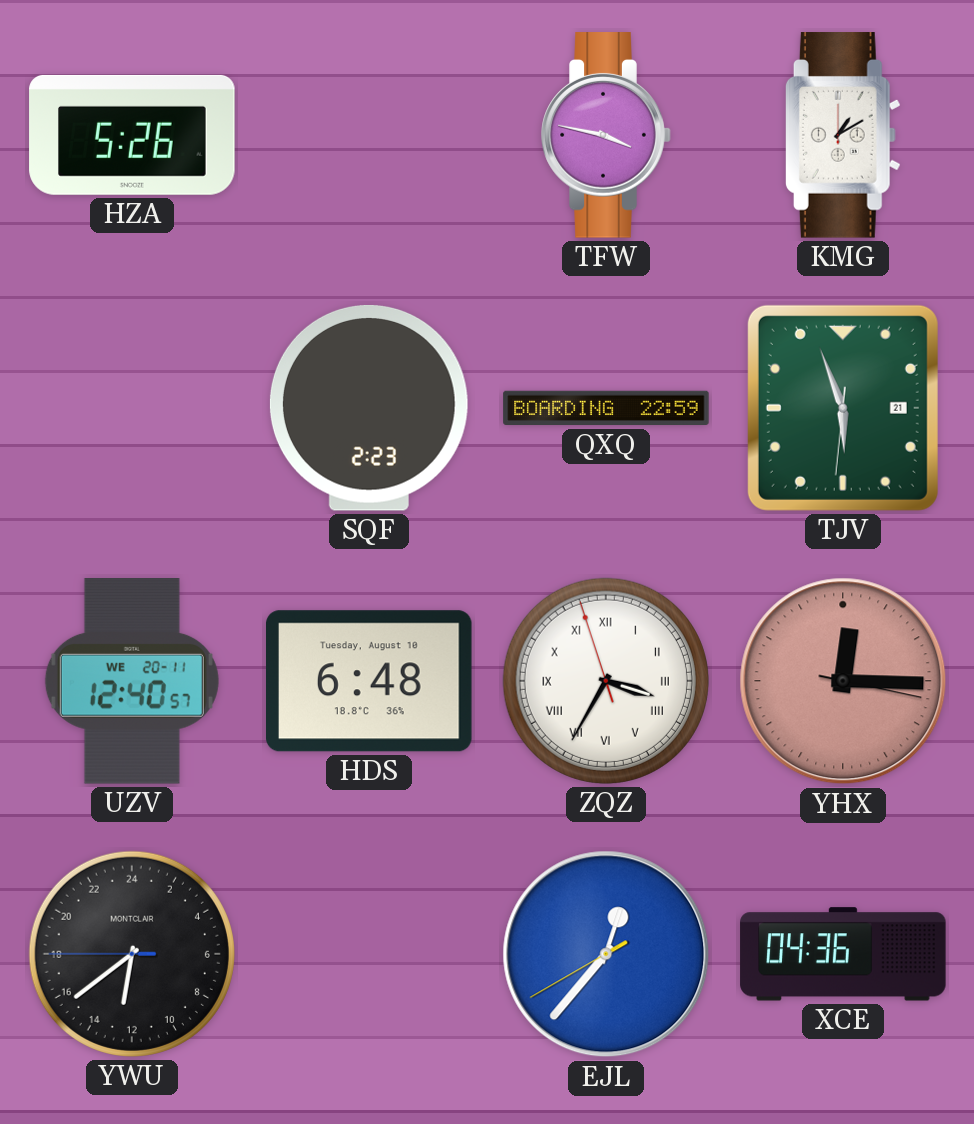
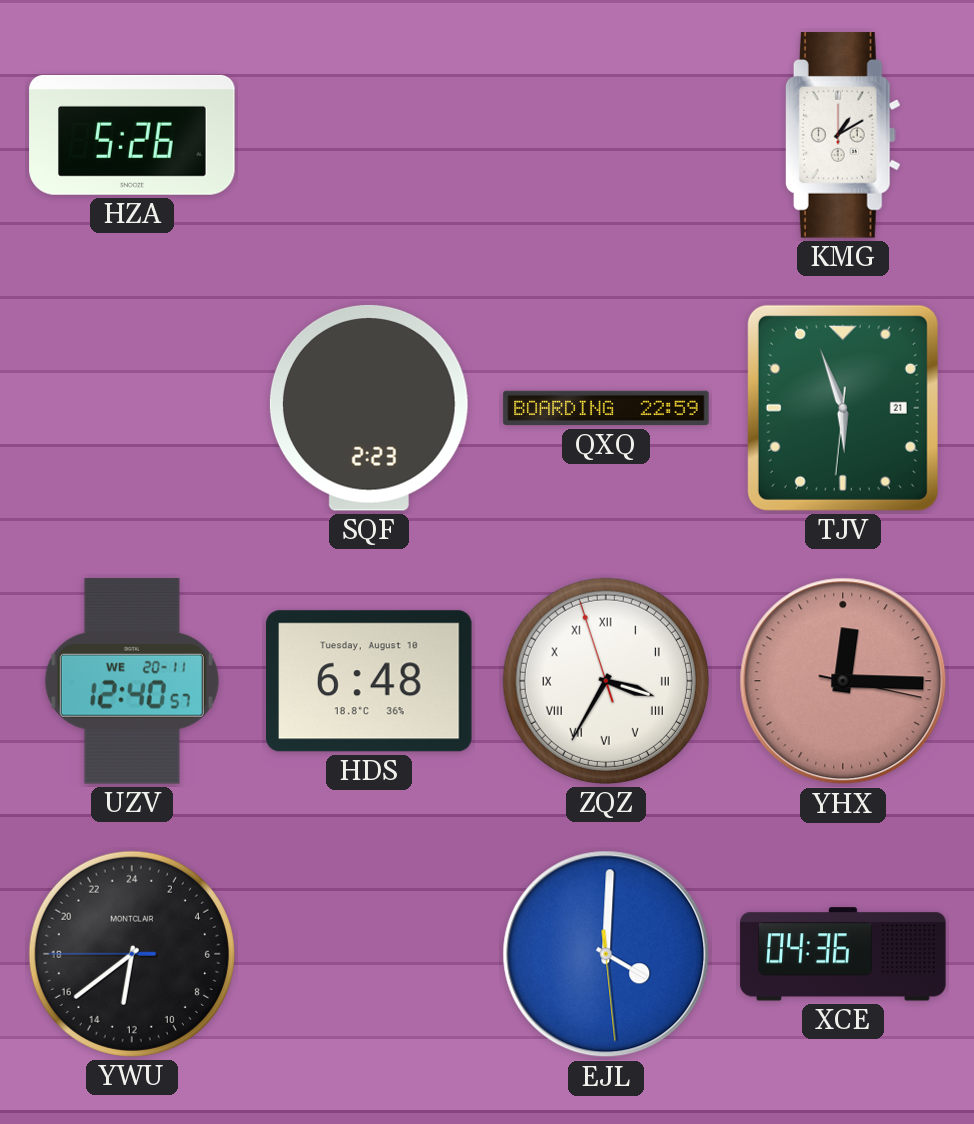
TFW: 3:47 -> none (606, 135)
EJL: 12:36 -> 4:00 (606, 954)
